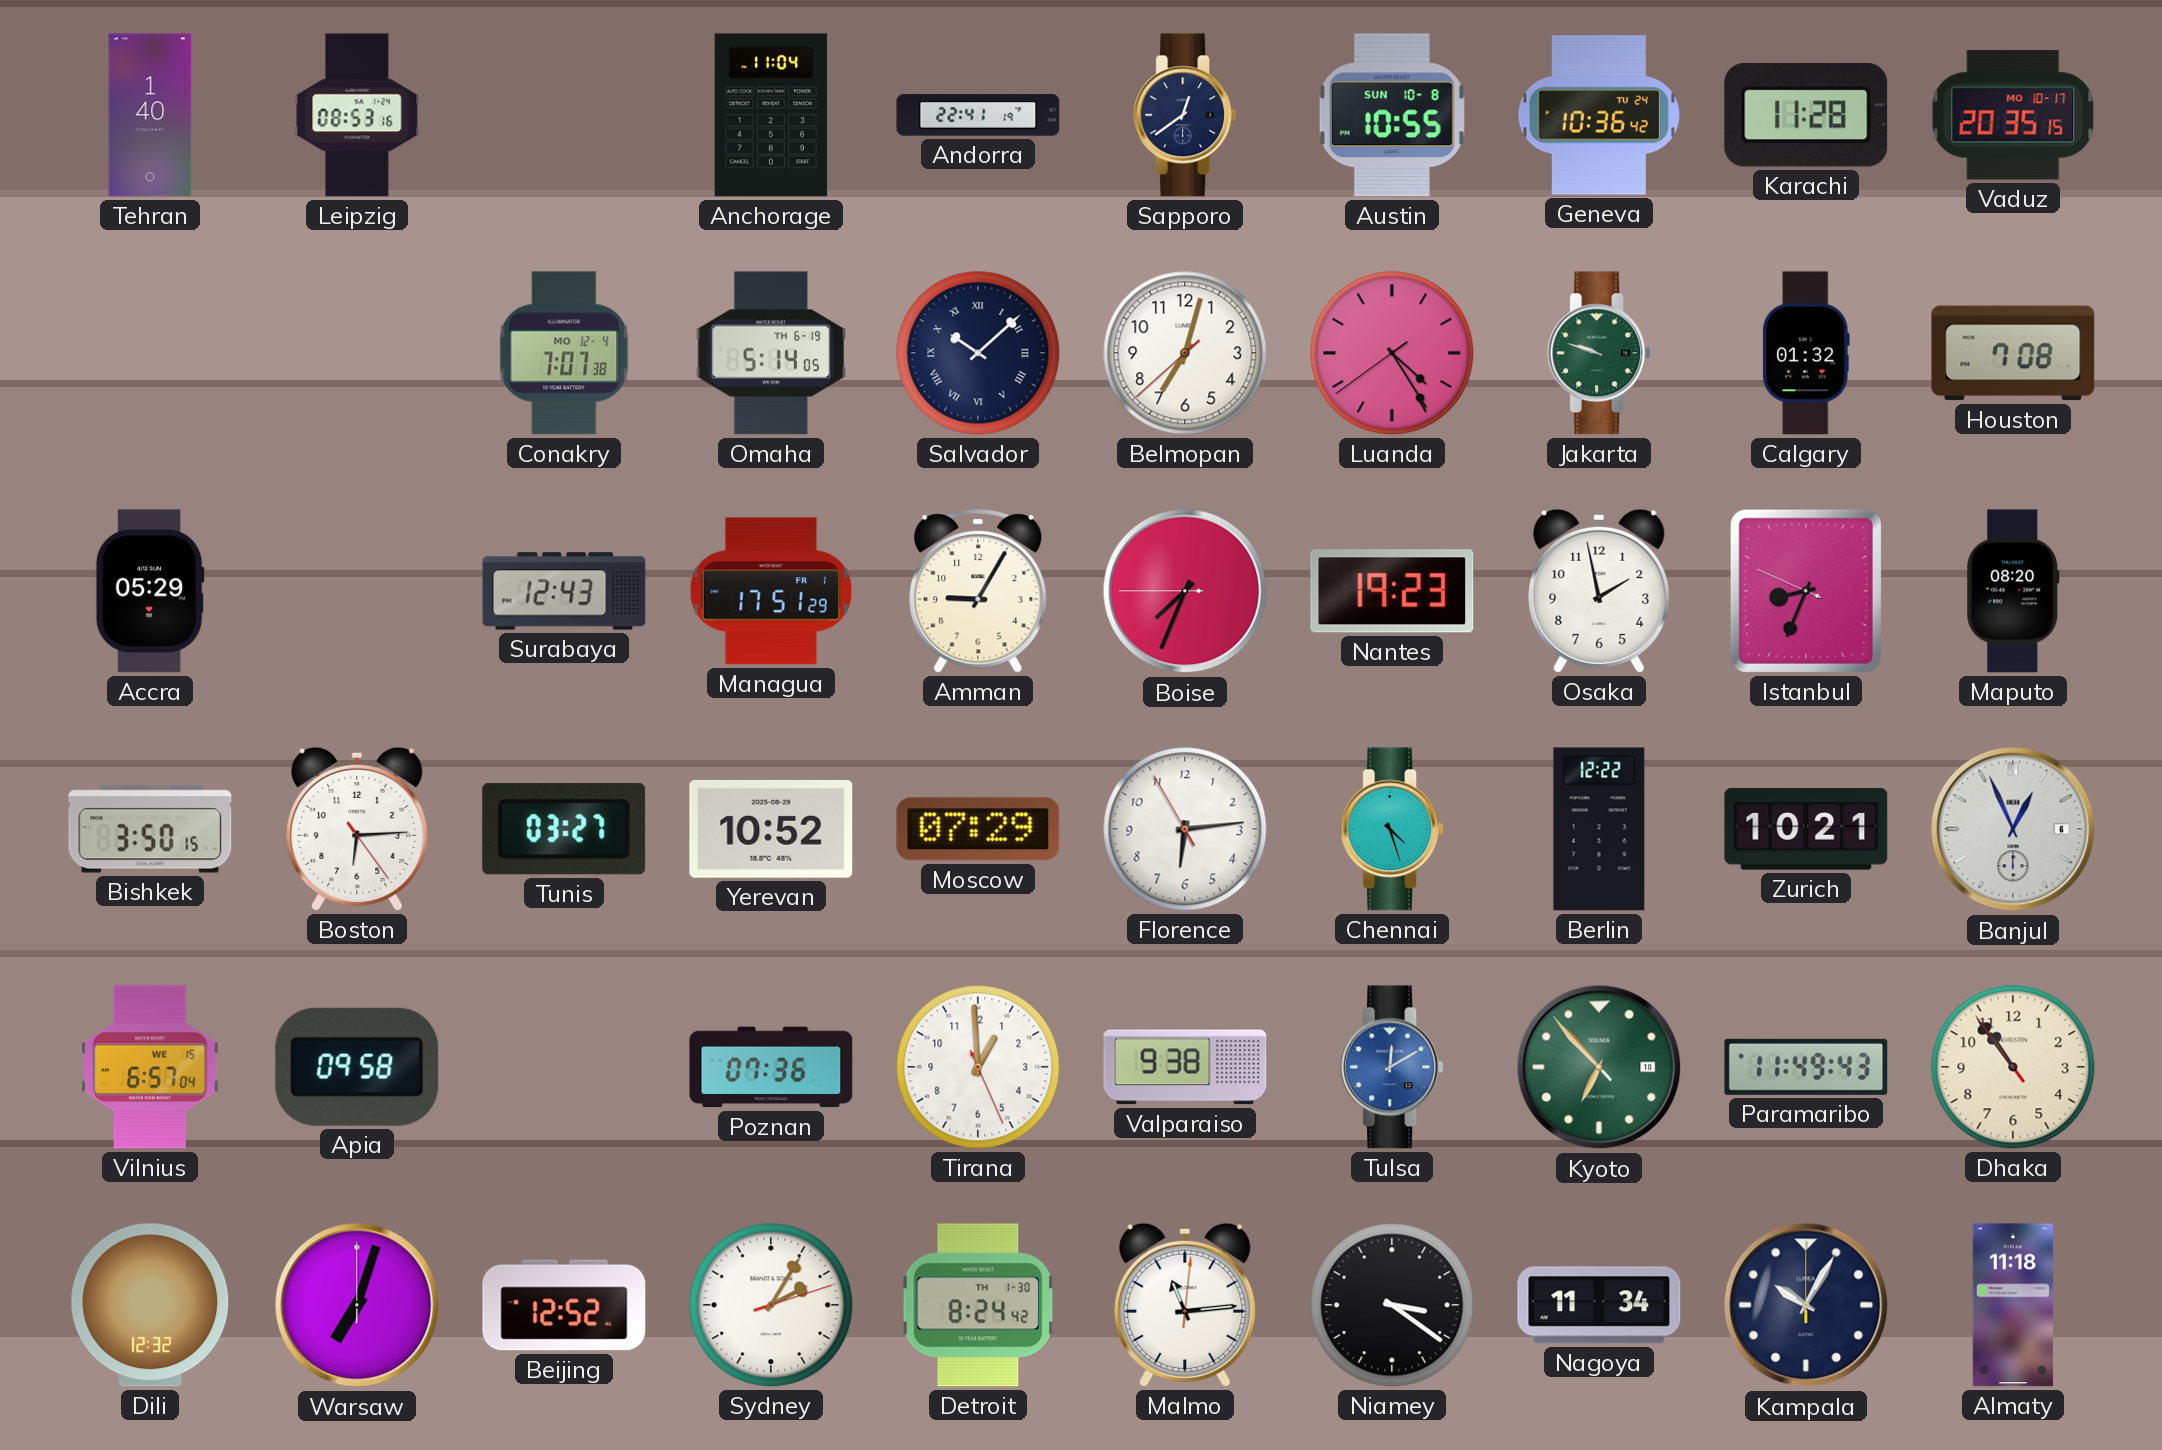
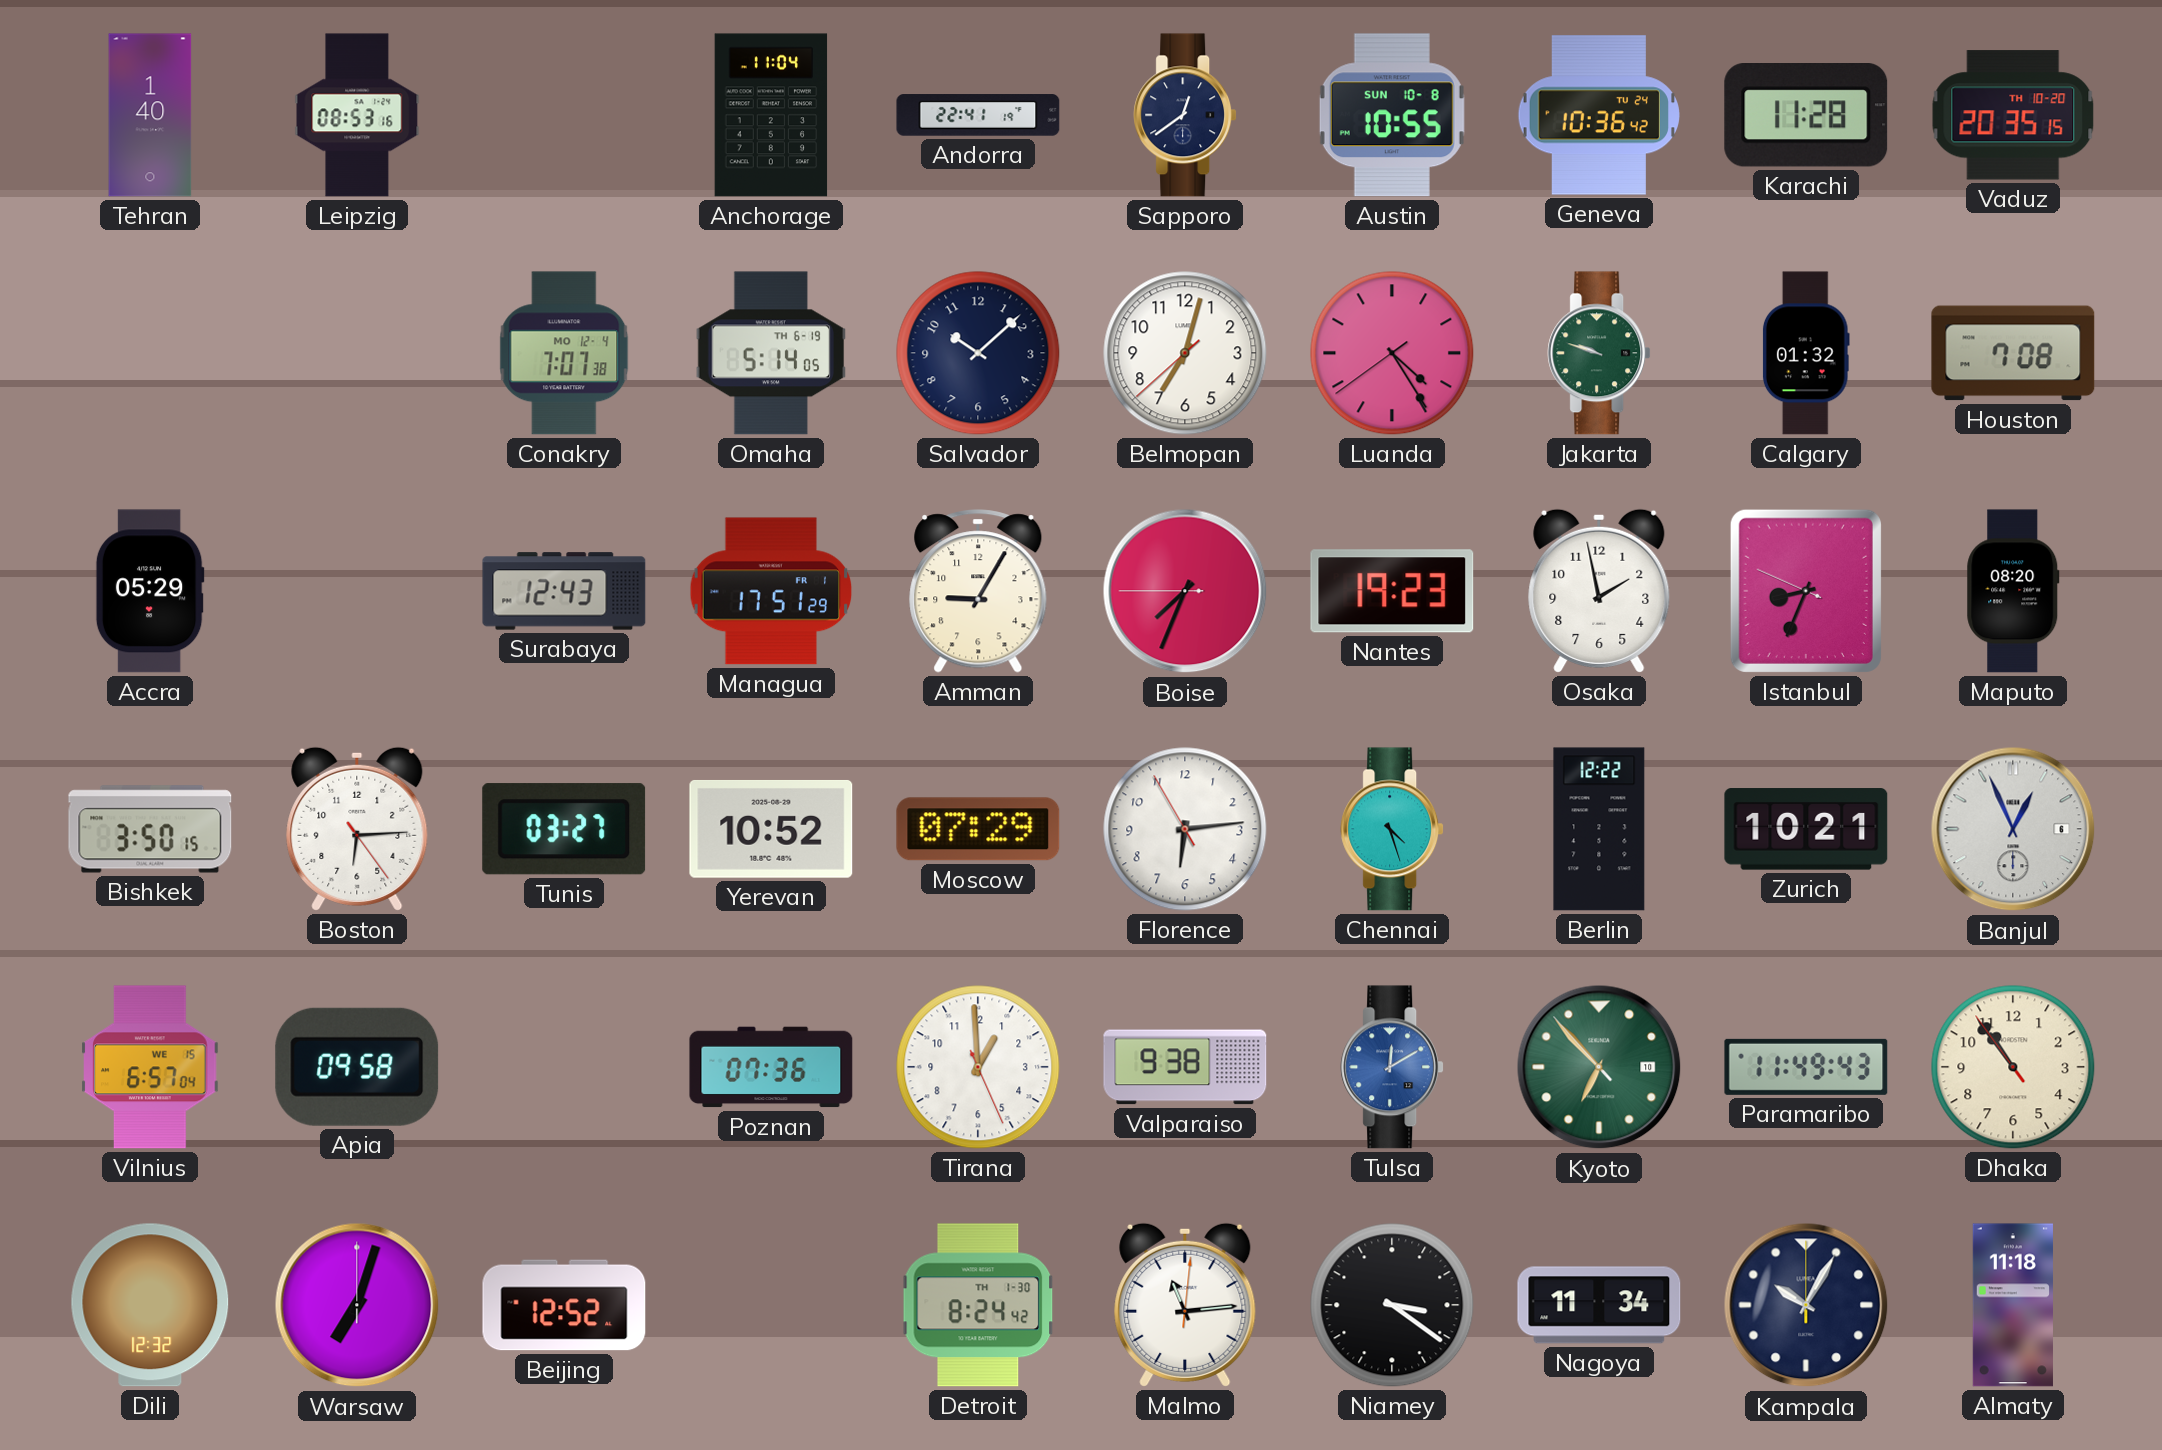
Vaduz date: MO 10-17 -> TH 10-20 (2013, 115)
Salvador numerals: Roman -> Arabic (978, 353)
Sydney: 2:05 -> none (771, 1305)
